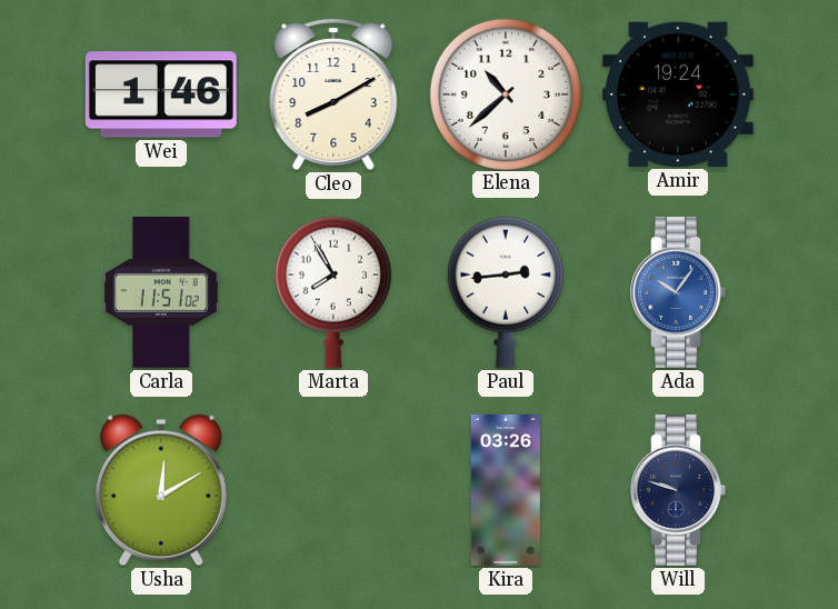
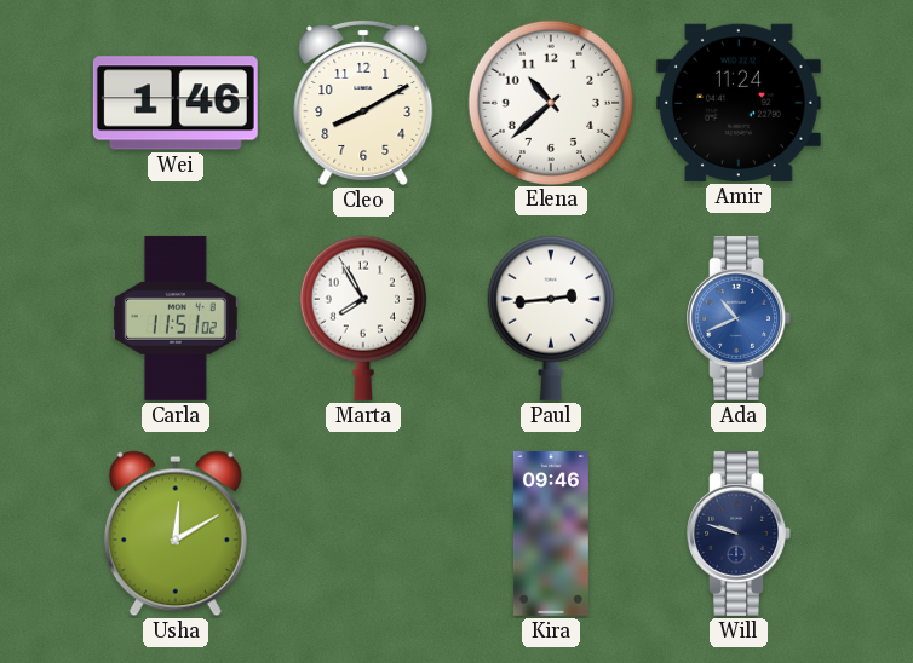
Amir: 19:24 -> 11:24 (739, 103)
Ada: 10:06 -> 10:41 (739, 318)
Kira: 03:26 -> 09:46 (551, 535)
